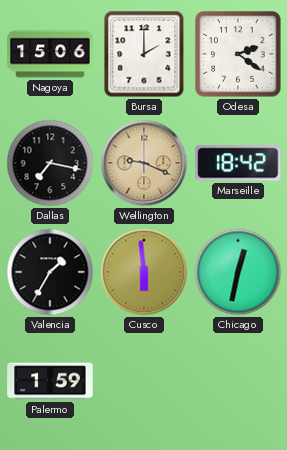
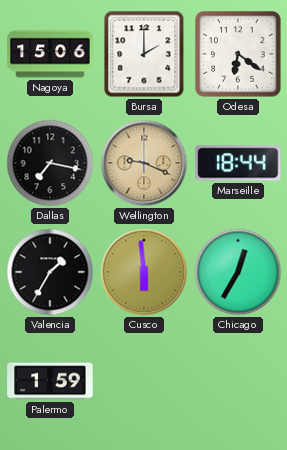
Odesa: 2:21 -> 6:21 (238, 54)
Marseille: 18:42 -> 18:44 (238, 163)
Chicago: 12:32 -> 12:35 (238, 272)
